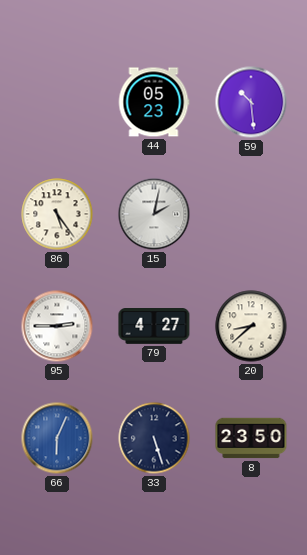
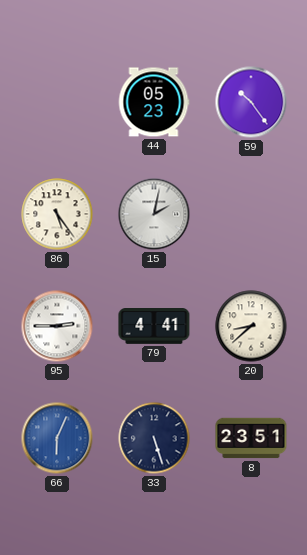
59: 10:29 -> 10:24 (251, 102)
79: 4:27 -> 4:41 (154, 327)
8: 23:50 -> 23:51 (251, 438)
